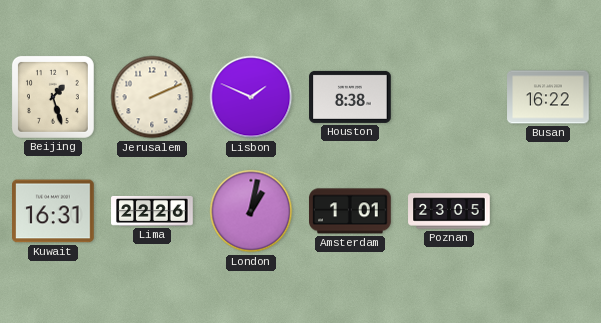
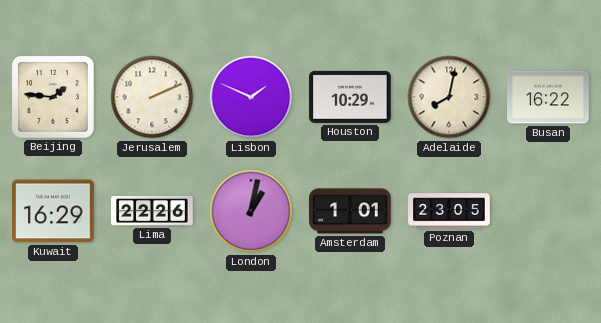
Beijing: 1:27 -> 1:46 (53, 97)
Houston: 8:38 -> 10:29 (350, 97)
Adelaide: none -> 8:02 (449, 97)
Kuwait: 16:31 -> 16:29 (53, 211)
